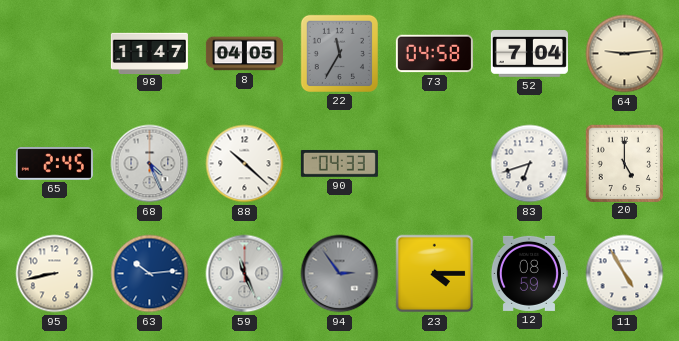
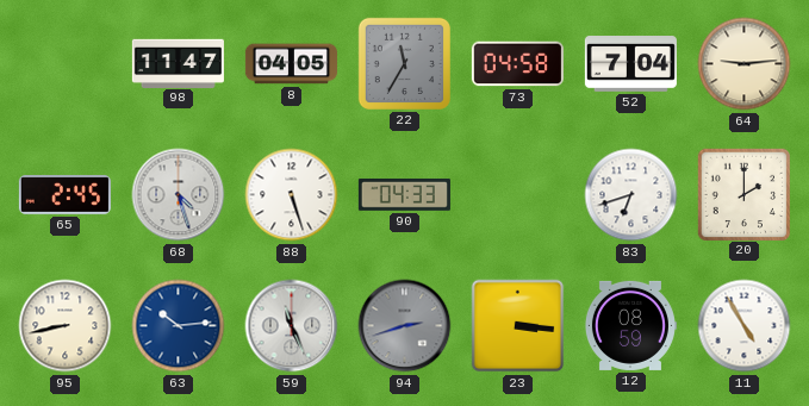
68: 4:26 -> 4:27 (179, 195)
88: 10:22 -> 5:27 (292, 195)
20: 5:00 -> 2:00 (743, 194)
94: 2:54 -> 2:42 (405, 326)
23: 4:15 -> 3:16 (518, 326)
